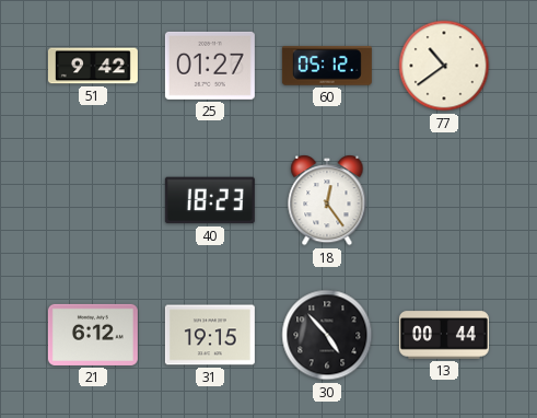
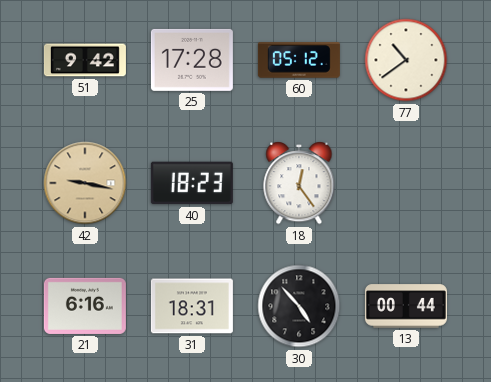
25: 01:27 -> 17:28 (192, 60)
42: none -> 9:17 (85, 183)
21: 6:12 -> 6:16 (85, 306)
31: 19:15 -> 18:31 (192, 306)
